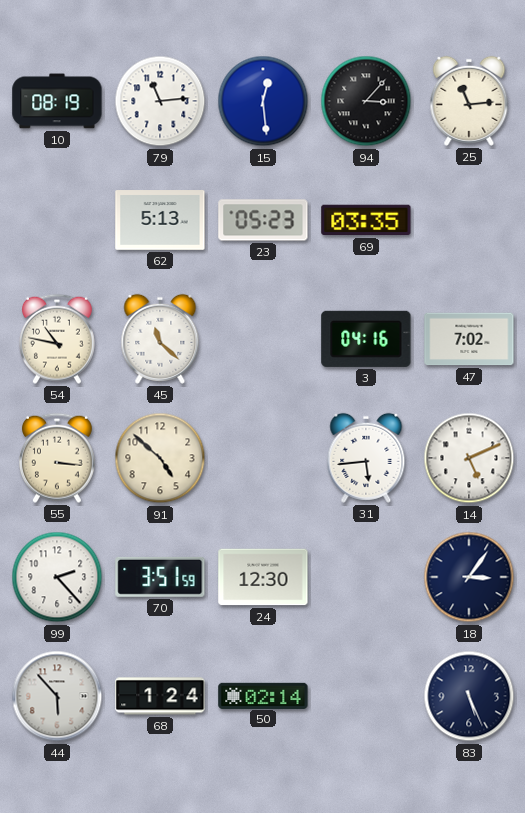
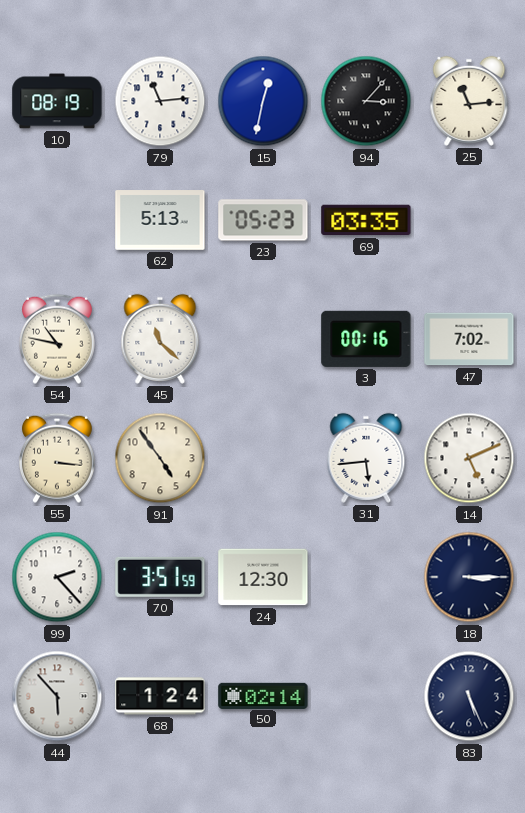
15: 12:29 -> 12:32 (263, 101)
3: 04:16 -> 00:16 (366, 339)
91: 4:52 -> 4:54 (160, 458)
18: 3:06 -> 3:15 (469, 577)
